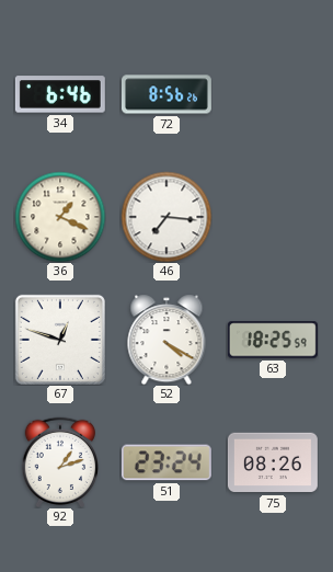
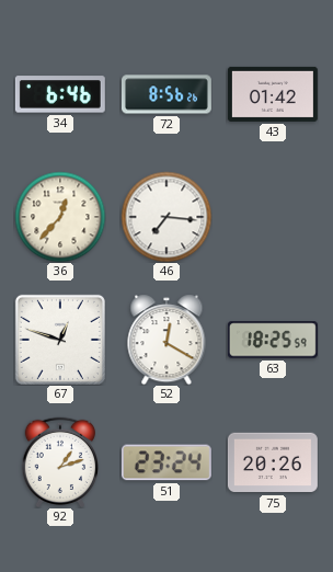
43: none -> 01:42 (273, 94)
36: 1:19 -> 12:37 (60, 217)
52: 4:20 -> 12:20 (166, 340)
75: 08:26 -> 20:26 (273, 462)
